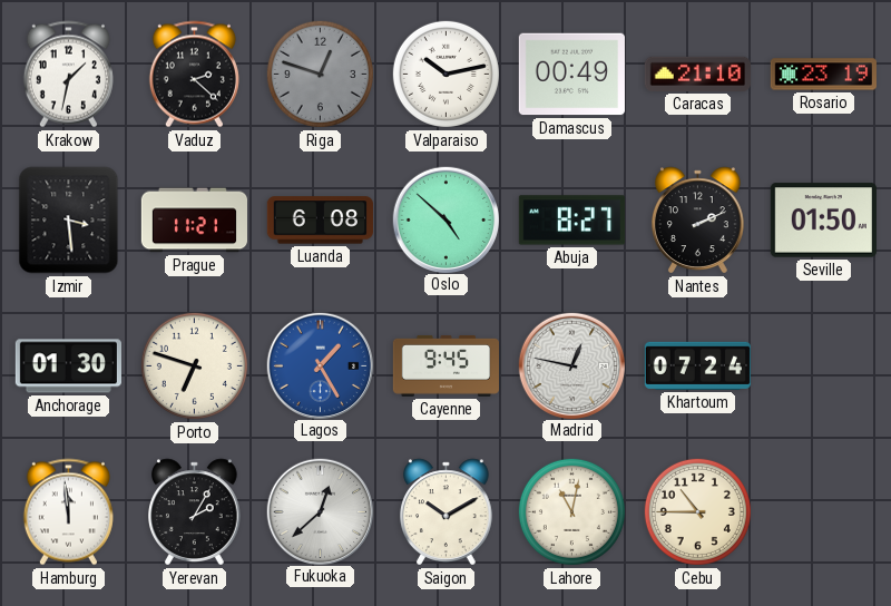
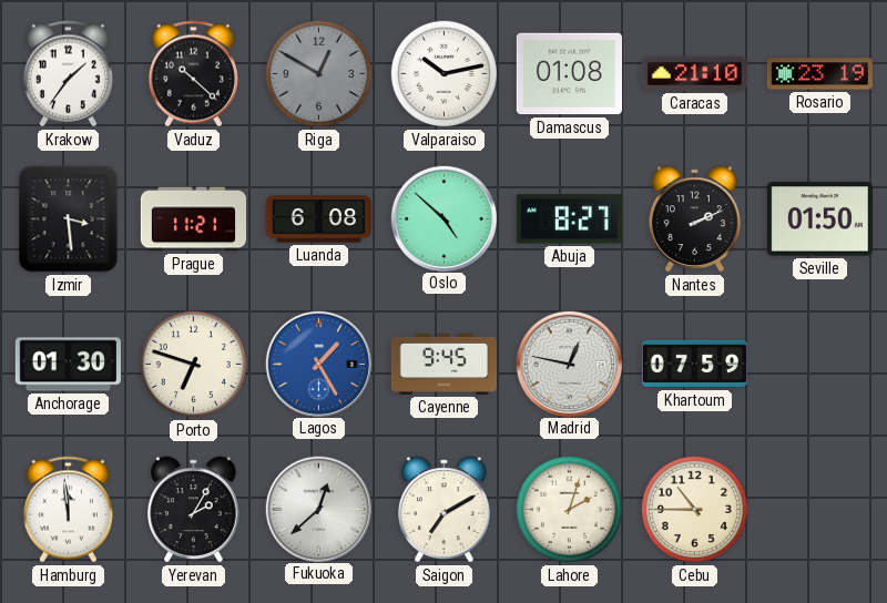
Krakow: 1:32 -> 1:36 (68, 74)
Vaduz: 2:22 -> 10:22 (193, 74)
Riga: 12:48 -> 12:50 (318, 73)
Damascus: 00:49 -> 01:08 (569, 74)
Khartoum: 07:24 -> 07:59 (694, 364)
Saigon: 10:10 -> 7:10 (445, 510)
Lahore: 11:02 -> 2:03 (569, 509)
